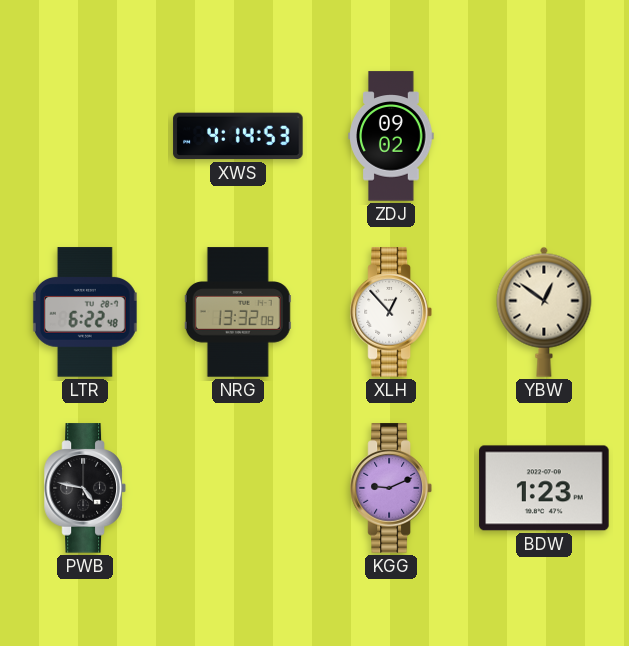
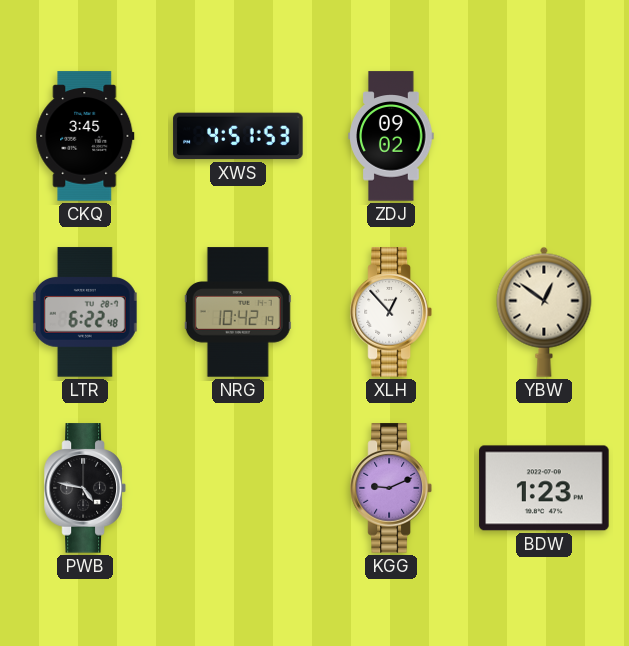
CKQ: none -> 3:45 (85, 136)
XWS: 4:14 -> 4:51 (238, 136)
NRG: 13:32 -> 10:42 (238, 312)
